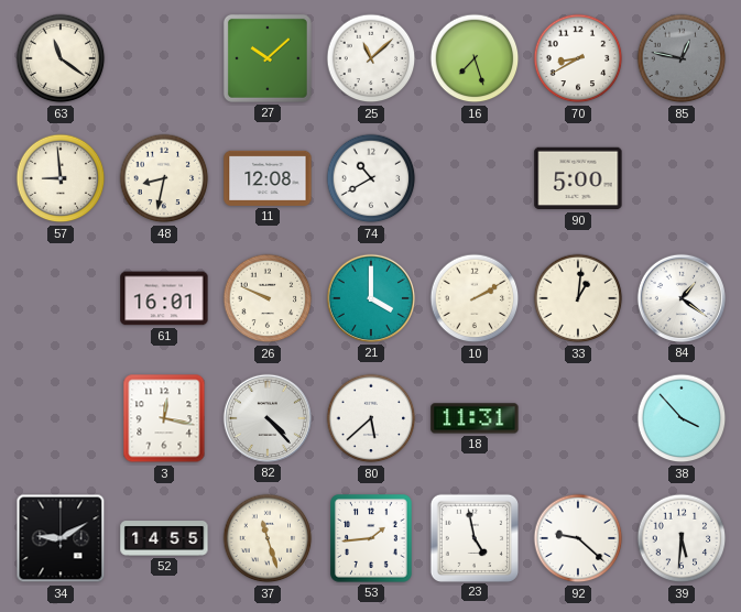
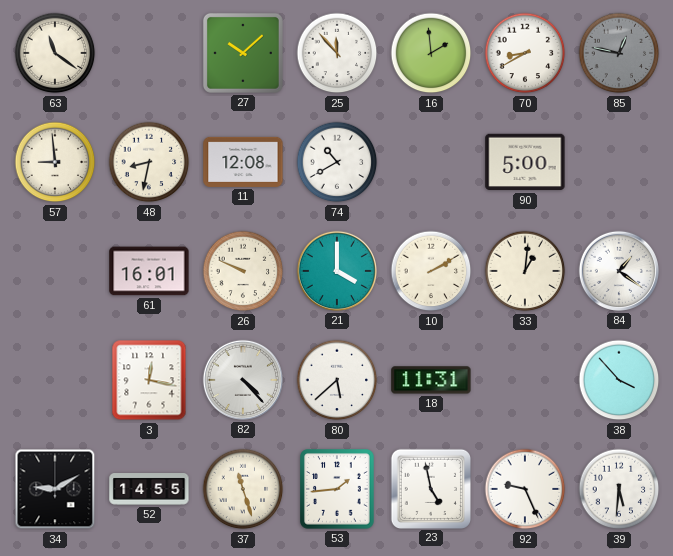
25: 11:08 -> 11:53 (337, 53)
16: 7:27 -> 1:59 (431, 53)
92: 9:22 -> 9:26 (525, 489)
